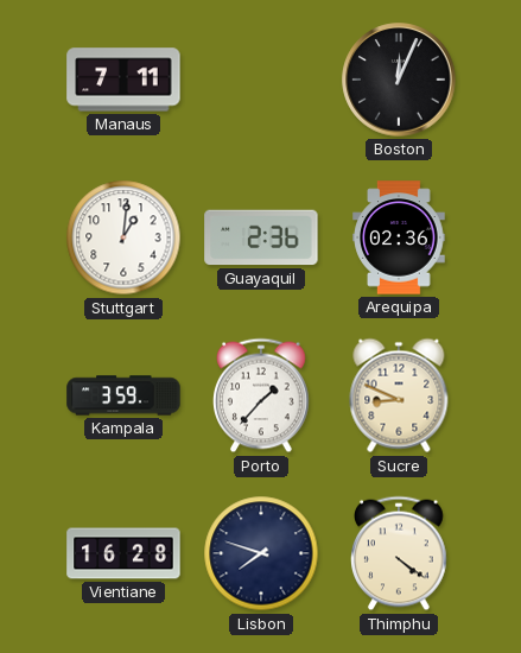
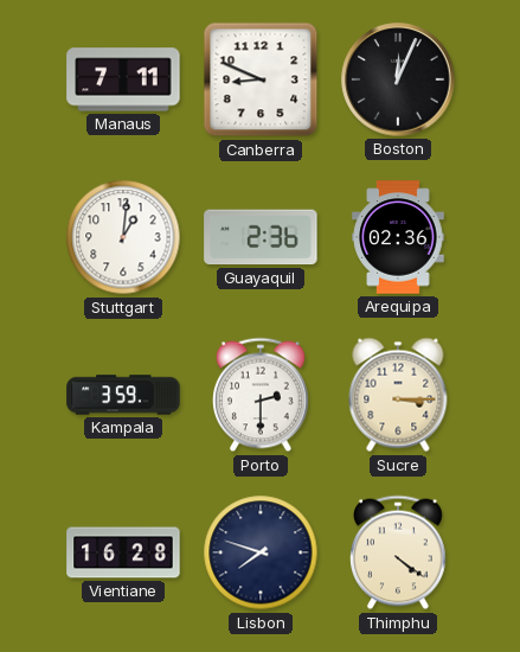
Canberra: none -> 8:49 (261, 79)
Porto: 1:37 -> 2:30 (262, 395)
Sucre: 8:49 -> 3:15 (398, 395)
